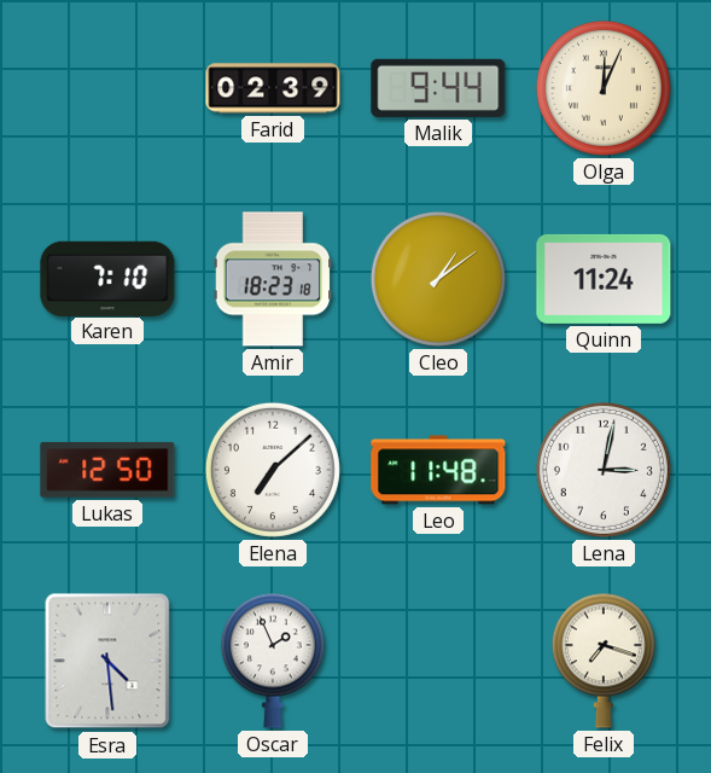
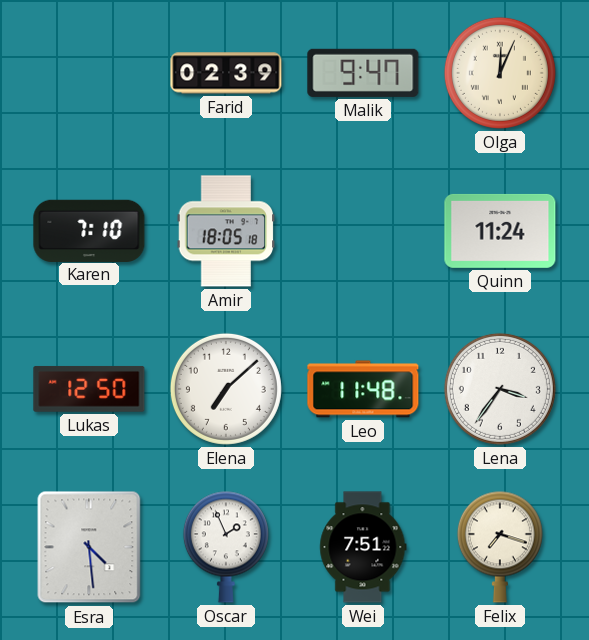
Malik: 9:44 -> 9:47 (363, 73)
Amir: 18:23 -> 18:05 (226, 231)
Cleo: 1:09 -> none (438, 279)
Lena: 3:02 -> 3:36 (500, 389)
Wei: none -> 7:51 (363, 547)
